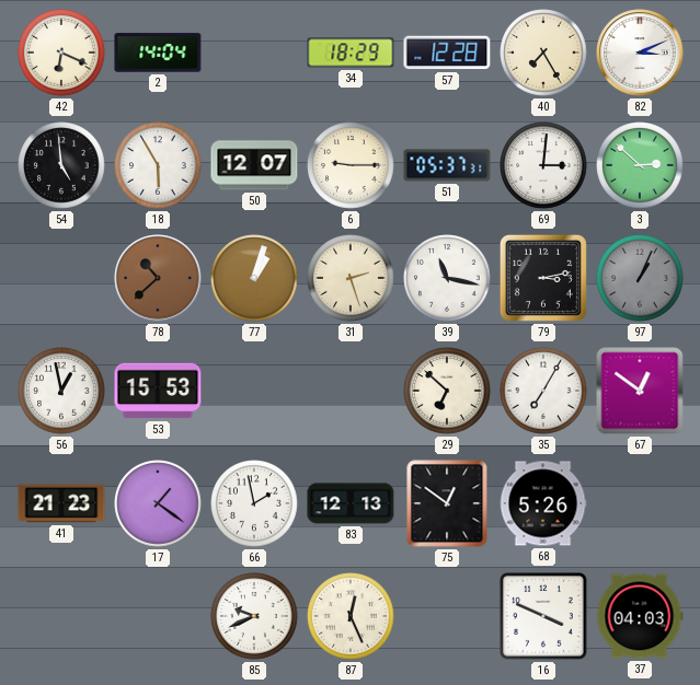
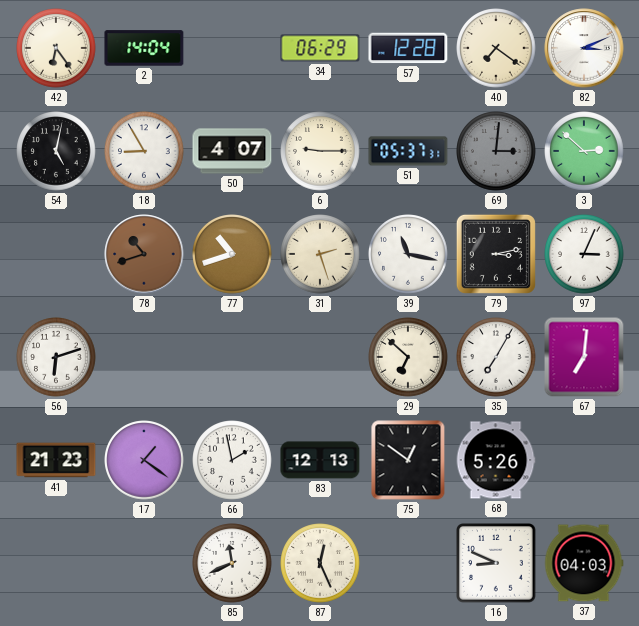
42: 6:19 -> 6:24 (56, 48)
34: 18:29 -> 06:29 (320, 48)
40: 7:25 -> 7:21 (496, 48)
54: 4:59 -> 5:02 (56, 151)
18: 5:55 -> 8:55 (144, 151)
50: 12:07 -> 4:07 (232, 151)
69 dial: white -> grey (496, 151)
78: 10:38 -> 10:42 (144, 254)
77: 1:03 -> 10:42 (232, 254)
97: 1:04 -> 3:04 (584, 254)
97 dial: grey -> white (584, 254)
56: 12:58 -> 6:12 (56, 357)
53: 15:53 -> none (158, 391)
67: 12:51 -> 7:01 (584, 357)
85: 9:41 -> 11:41 (232, 563)
16: 3:49 -> 8:49 (497, 564)
